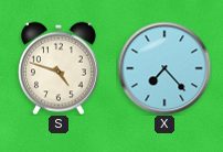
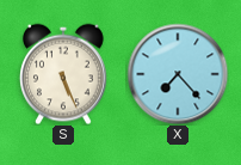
S: 4:48 -> 5:26 (64, 74)
